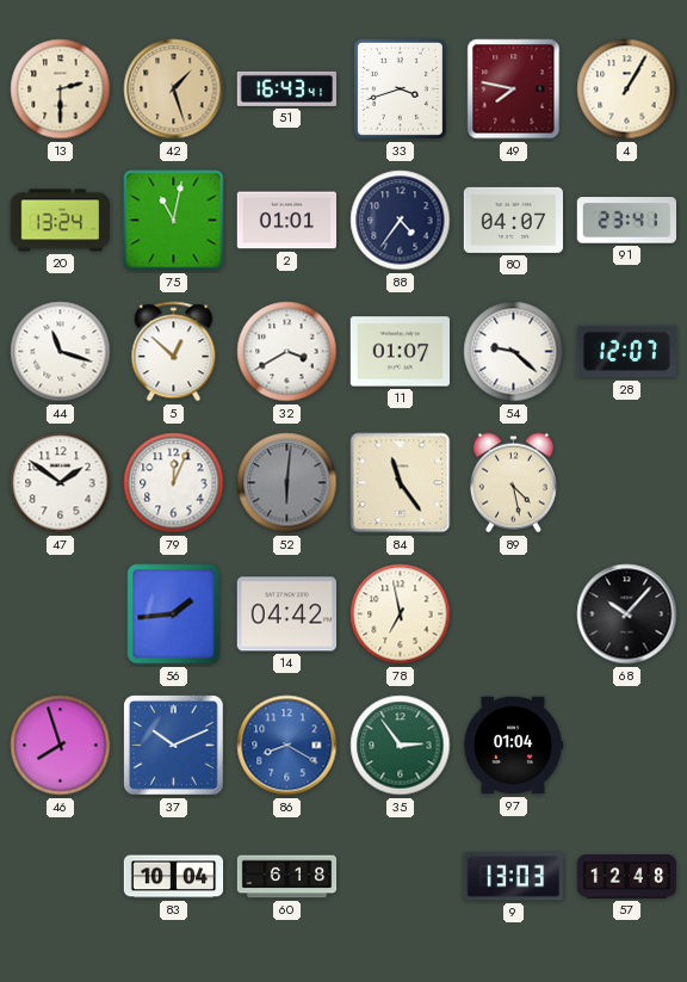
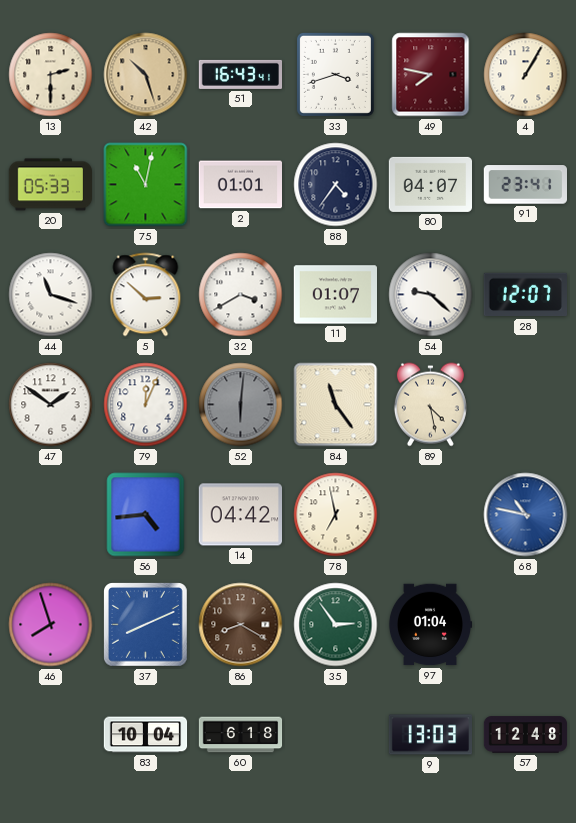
42: 1:27 -> 10:27 (146, 75)
20: 13:24 -> 05:33 (51, 185)
5: 12:52 -> 2:52 (146, 295)
56: 1:44 -> 4:44 (146, 515)
68: 10:07 -> 10:47 (526, 515)
68 dial: black -> blue (526, 515)
37: 10:11 -> 8:11 (146, 625)
86 dial: blue -> brown (241, 625)
